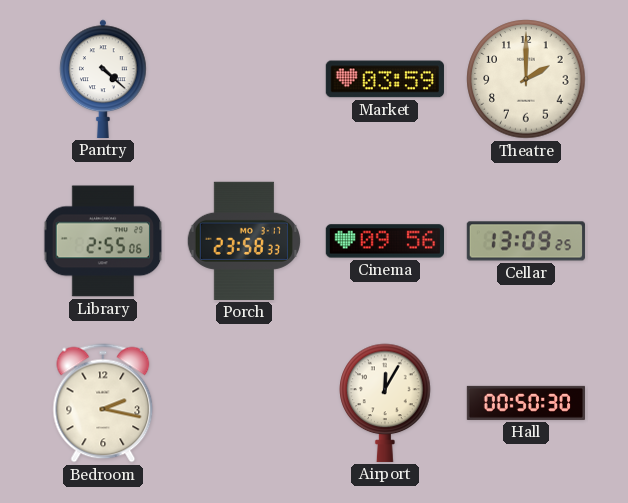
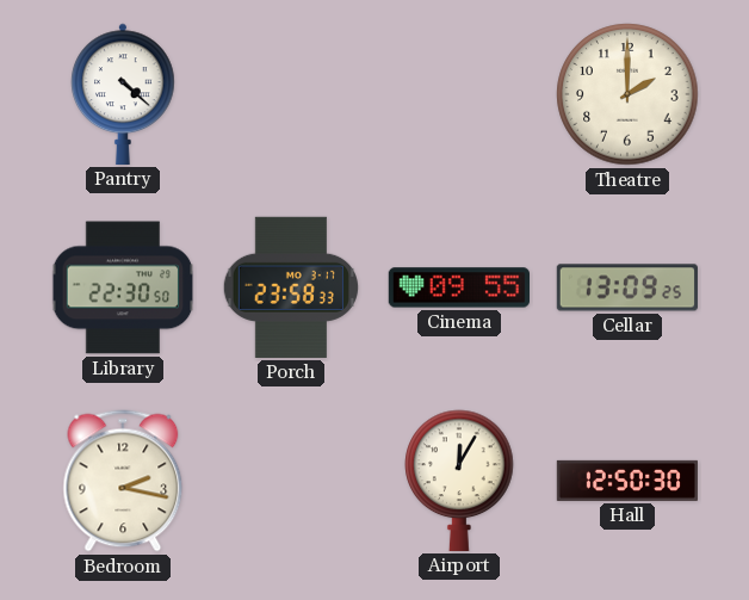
Market: 03:59 -> none (385, 79)
Library: 2:55 -> 22:30 (123, 287)
Cinema: 09:56 -> 09:55 (458, 287)
Hall: 00:50 -> 12:50 (626, 481)
